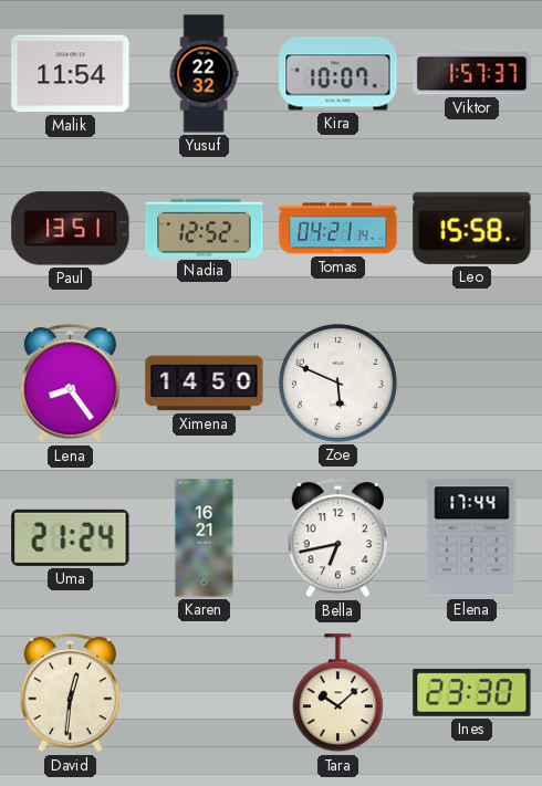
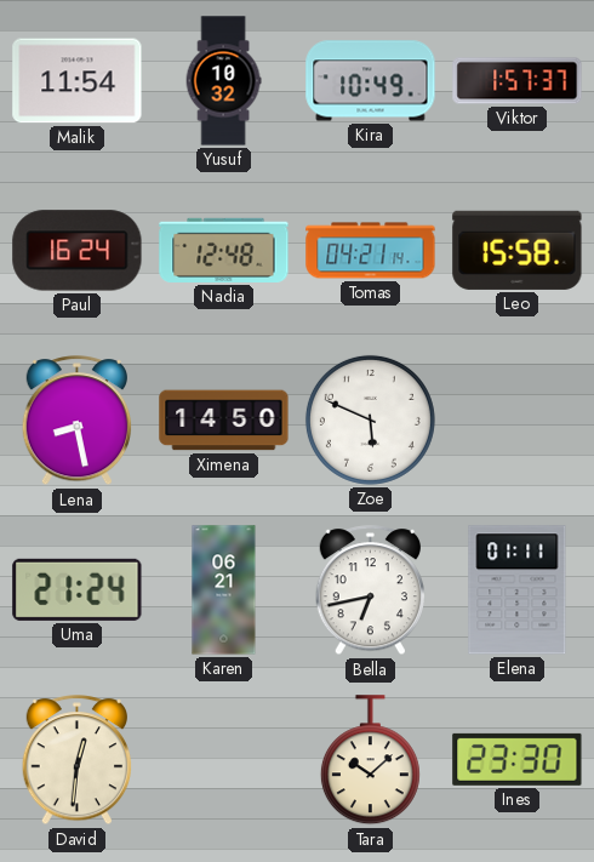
Yusuf: 22:32 -> 10:32 (223, 81)
Kira: 10:07 -> 10:49 (371, 81)
Paul: 13:51 -> 16:24 (78, 251)
Nadia: 12:52 -> 12:48 (224, 250)
Lena: 8:24 -> 8:28 (76, 421)
Karen: 16:21 -> 06:21 (224, 590)
Elena: 17:44 -> 01:11 (518, 590)
